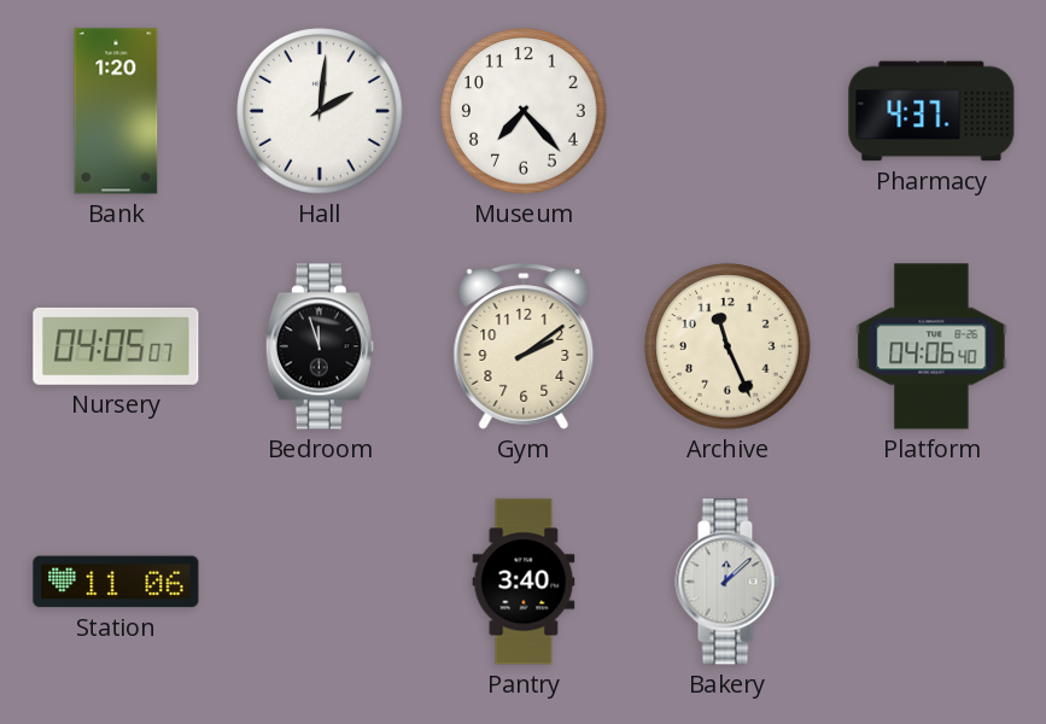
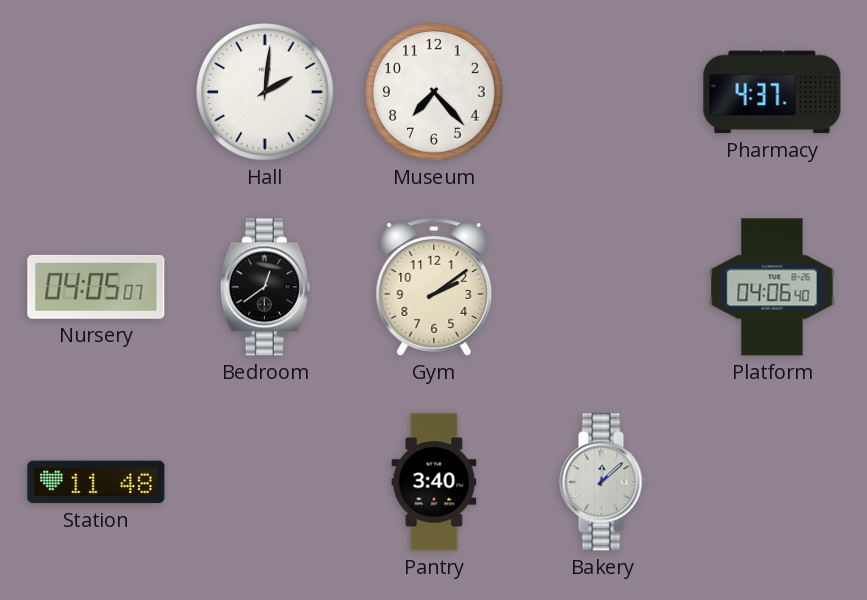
Bank: 1:20 -> none (116, 111)
Bedroom: 11:57 -> 12:39 (265, 287)
Archive: 11:26 -> none (727, 346)
Station: 11:06 -> 11:48 (96, 482)
